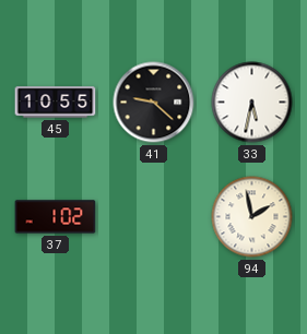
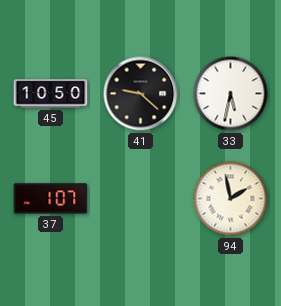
45: 10:55 -> 10:50 (51, 94)
37: 1:02 -> 1:07 (51, 199)
